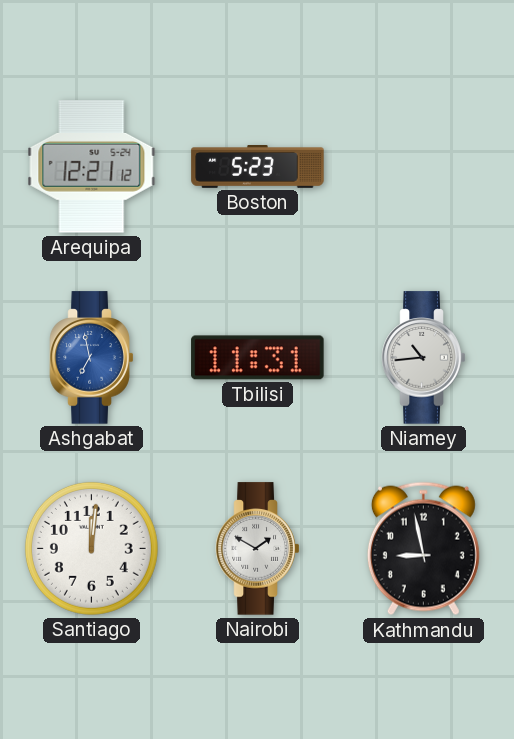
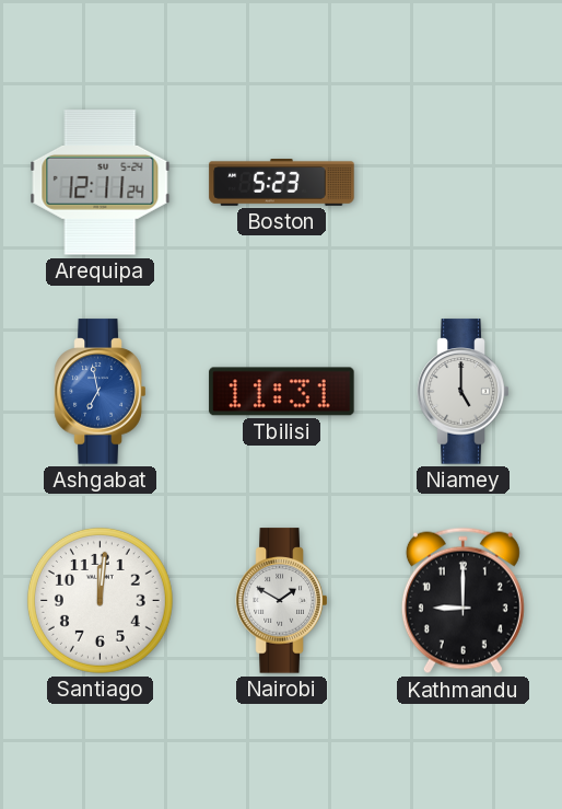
Arequipa: 12:21 -> 12:11 (101, 183)
Niamey: 10:44 -> 5:00 (464, 392)
Kathmandu: 8:58 -> 9:00 (463, 601)
